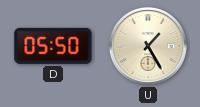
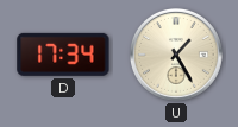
D: 05:50 -> 17:34 (63, 55)
